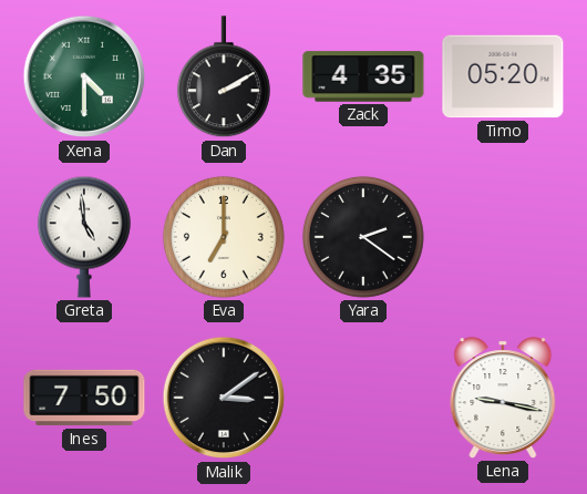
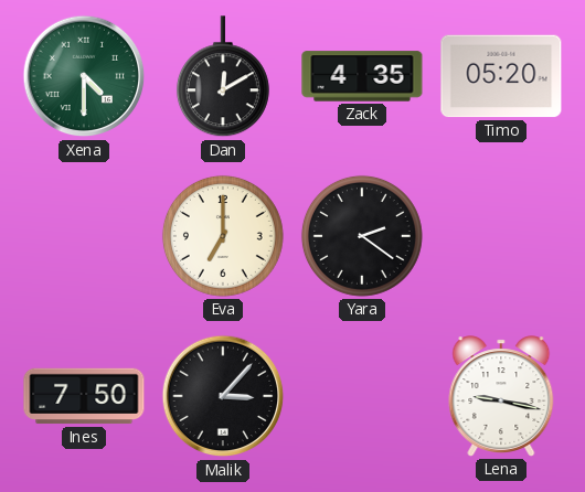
Dan: 2:10 -> 12:10 (223, 77)
Greta: 4:59 -> none (84, 237)
Malik: 3:09 -> 3:07 (223, 396)
